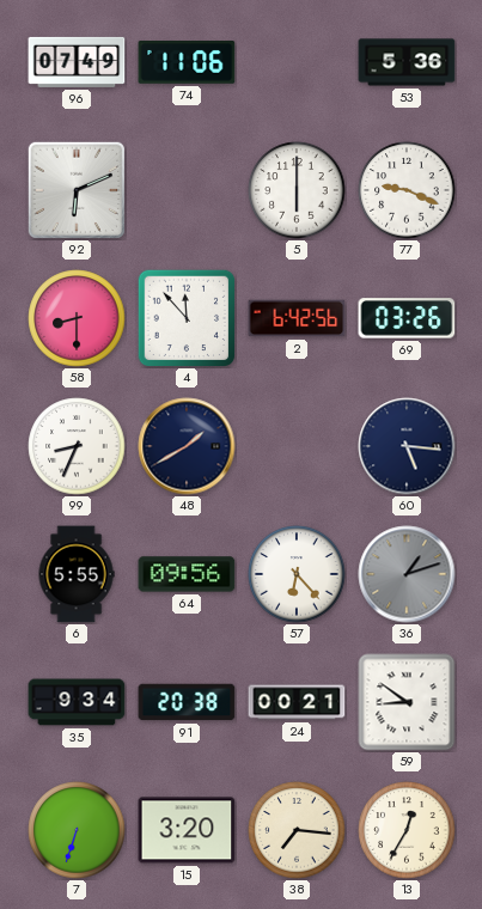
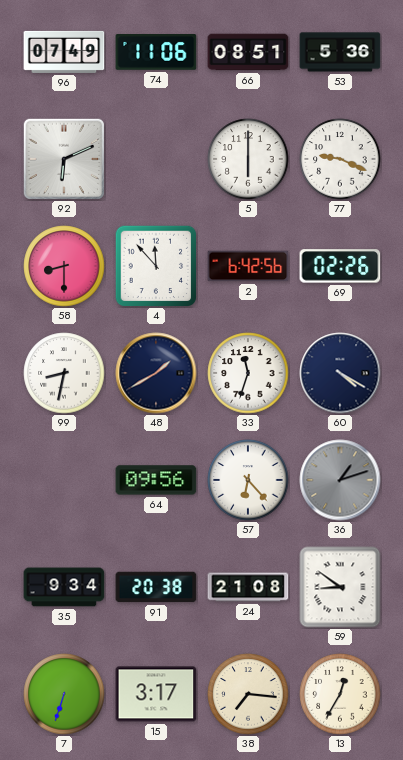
66: none -> 08:51 (248, 52)
69: 03:26 -> 02:26 (340, 266)
99: 8:34 -> 8:32 (64, 373)
33: none -> 11:33 (248, 373)
60: 5:16 -> 4:20 (340, 373)
6: 5:55 -> none (77, 574)
24: 00:21 -> 21:08 (248, 587)
15: 3:20 -> 3:17 (156, 694)
